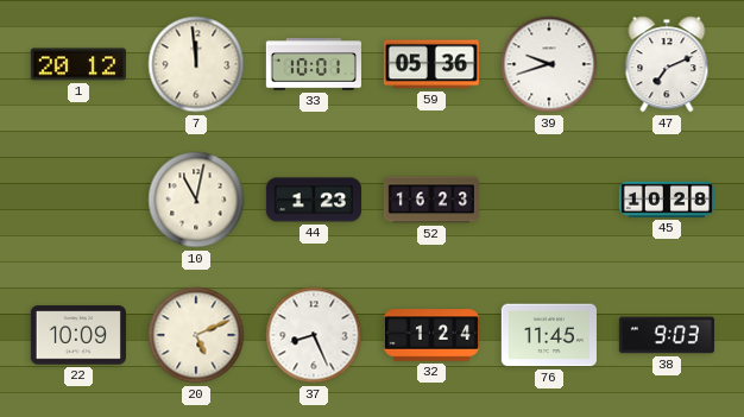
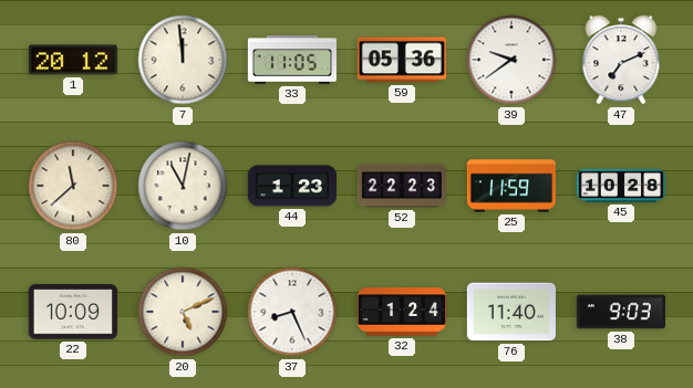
33: 10:01 -> 11:05 (292, 60)
39: 9:42 -> 9:39 (511, 60)
80: none -> 11:38 (73, 186)
52: 16:23 -> 22:23 (401, 186)
25: none -> 11:59 (510, 186)
76: 11:45 -> 11:40 (511, 312)
